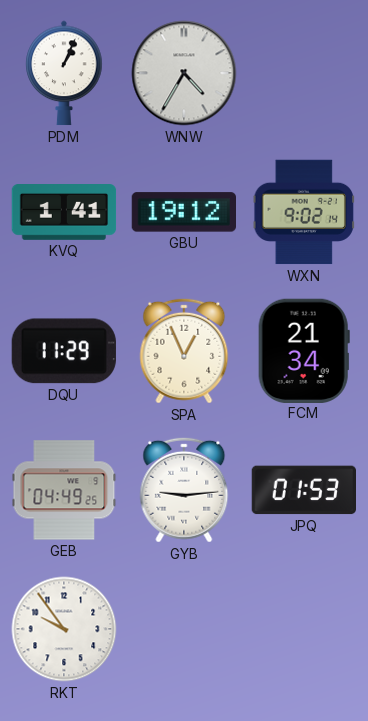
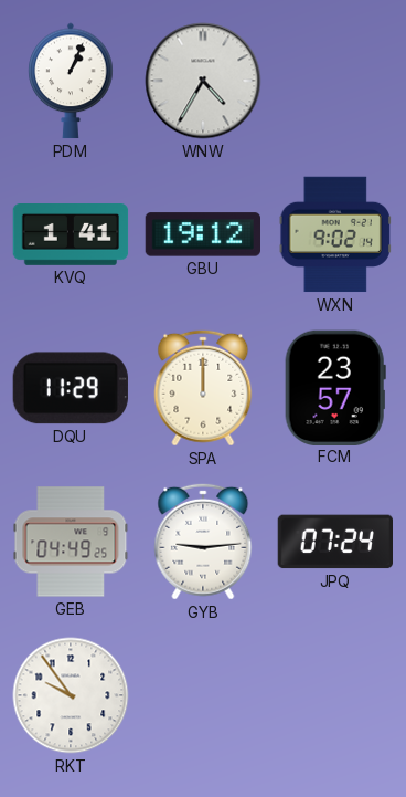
SPA: 12:56 -> 12:00 (203, 388)
FCM: 21:34 -> 23:57 (335, 387)
JPQ: 01:53 -> 07:24 (334, 542)
